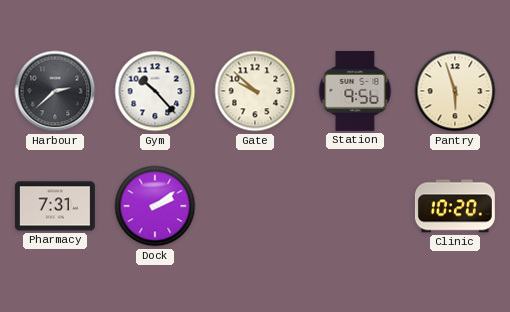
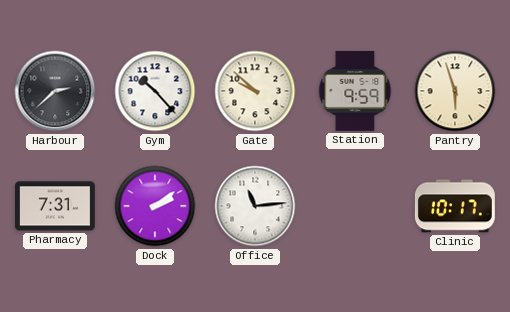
Station: 9:56 -> 9:59 (355, 91)
Office: none -> 11:14 (255, 206)
Clinic: 10:20 -> 10:17 (455, 206)
